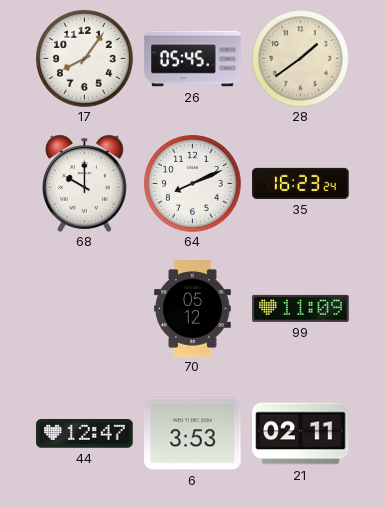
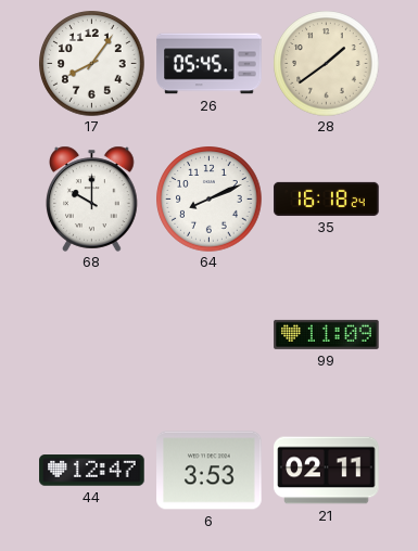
35: 16:23 -> 16:18 (327, 198)
70: 05:12 -> none (193, 309)
